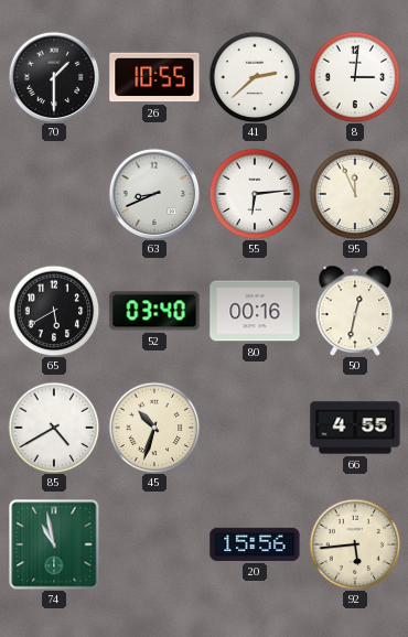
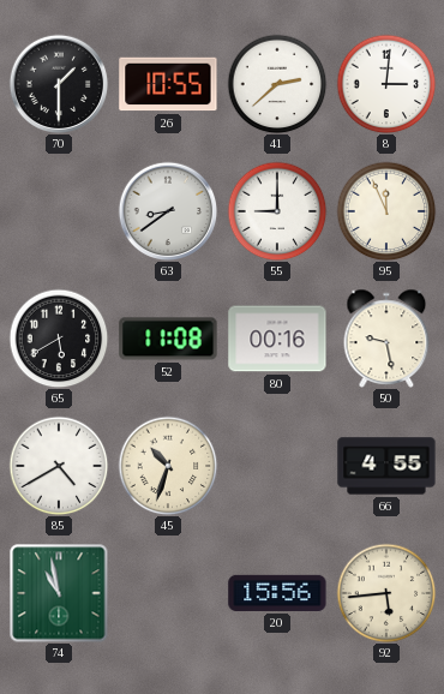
63: 8:41 -> 8:39 (168, 211)
55: 6:14 -> 9:00 (277, 211)
52: 03:40 -> 11:08 (168, 339)
50: 12:32 -> 9:28 (386, 339)
